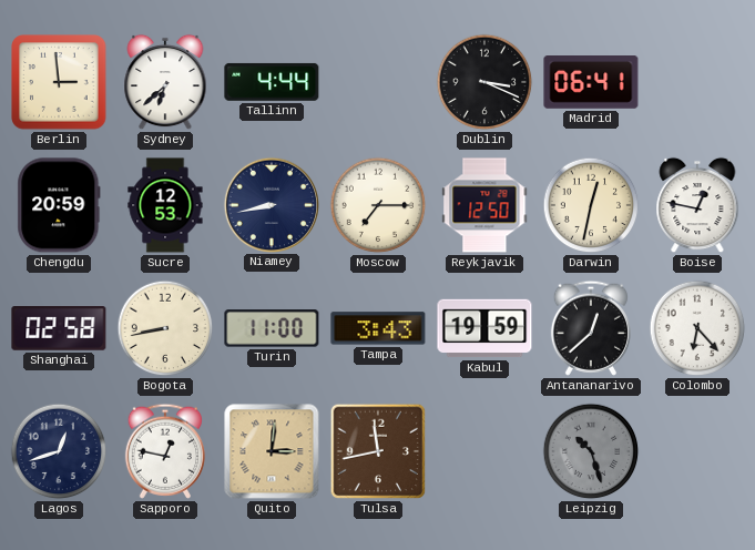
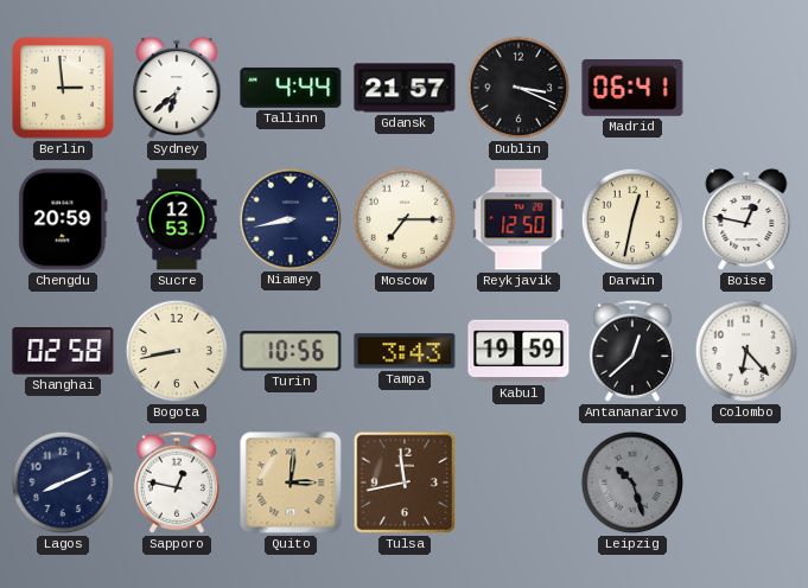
Gdansk: none -> 21:57 (405, 88)
Turin: 11:00 -> 10:56 (291, 351)
Lagos: 12:42 -> 8:11 (63, 482)
